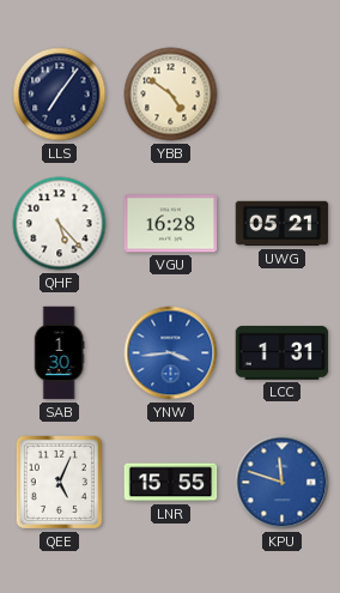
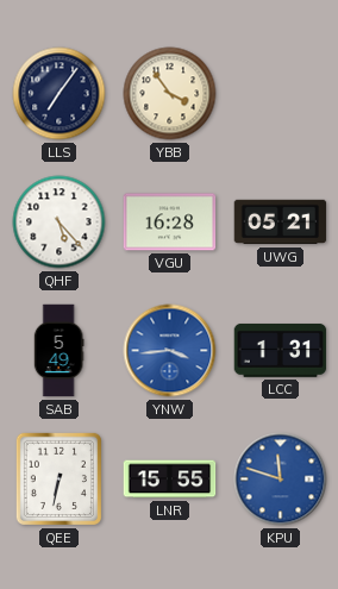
YBB: 4:51 -> 3:54 (170, 94)
SAB: 1:30 -> 5:49 (58, 351)
QEE: 5:04 -> 6:32 (58, 478)
